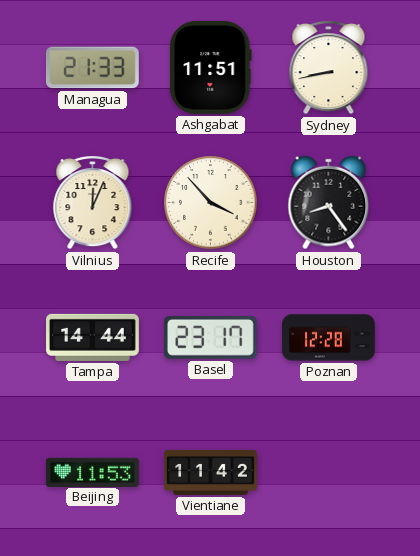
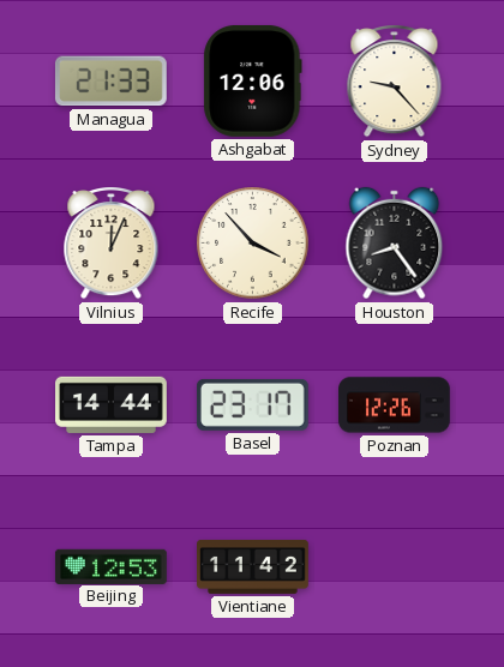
Ashgabat: 11:51 -> 12:06 (253, 80)
Sydney: 8:43 -> 9:23 (395, 82)
Poznan: 12:28 -> 12:26 (395, 405)
Beijing: 11:53 -> 12:53 (110, 566)
